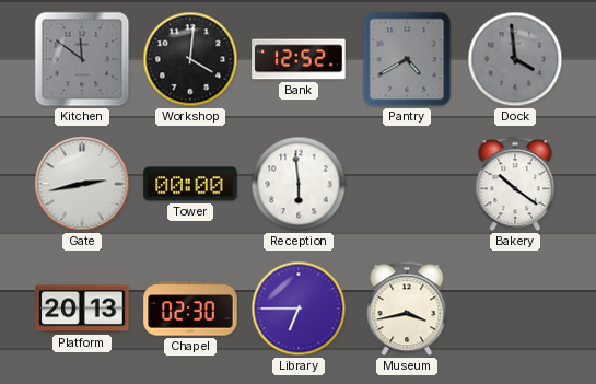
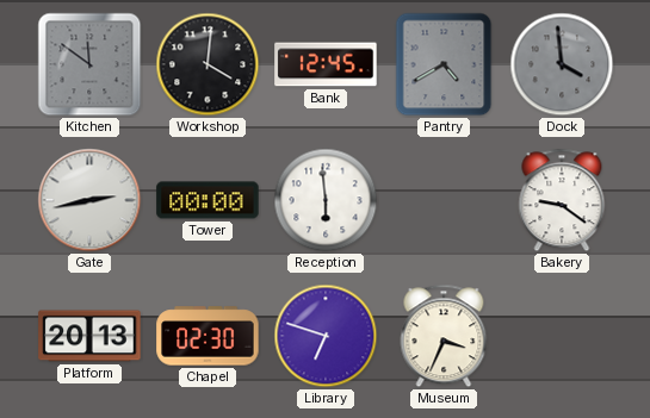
Bank: 12:52 -> 12:45 (326, 64)
Bakery: 10:21 -> 9:21 (562, 200)
Library: 6:45 -> 6:48 (326, 336)
Museum: 3:43 -> 3:34 (444, 336)
